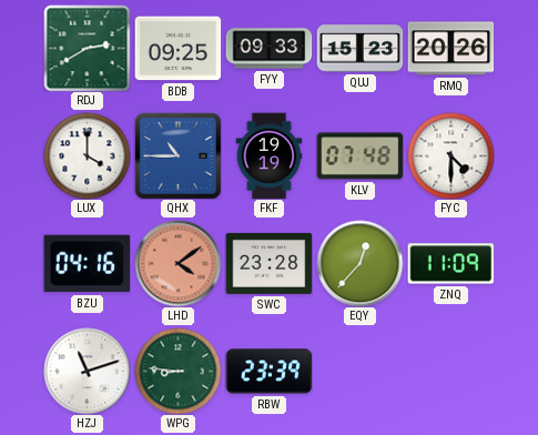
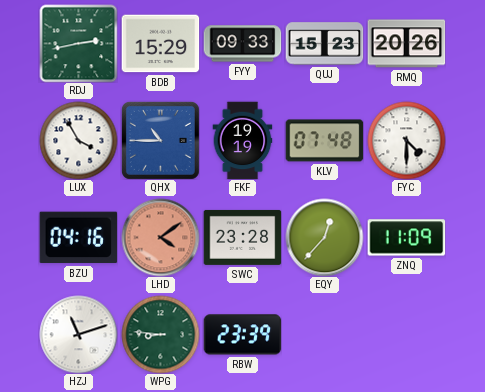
RDJ: 2:40 -> 2:43 (78, 43)
BDB: 09:25 -> 15:29 (160, 44)
LUX: 4:00 -> 3:55 (78, 140)
